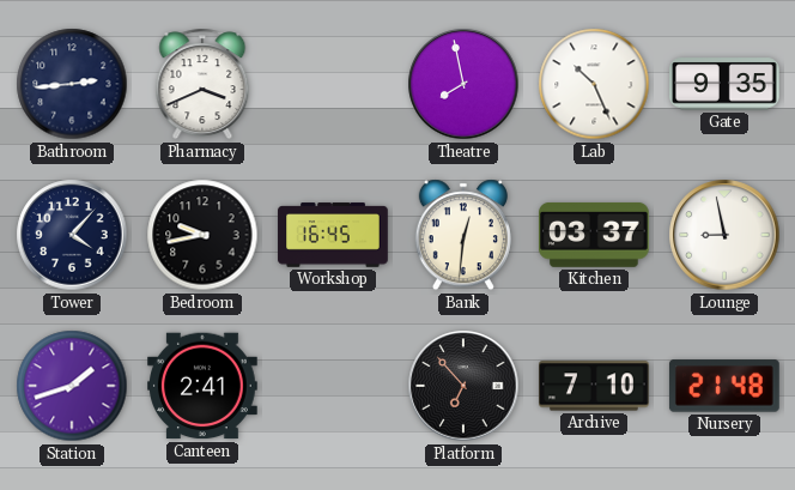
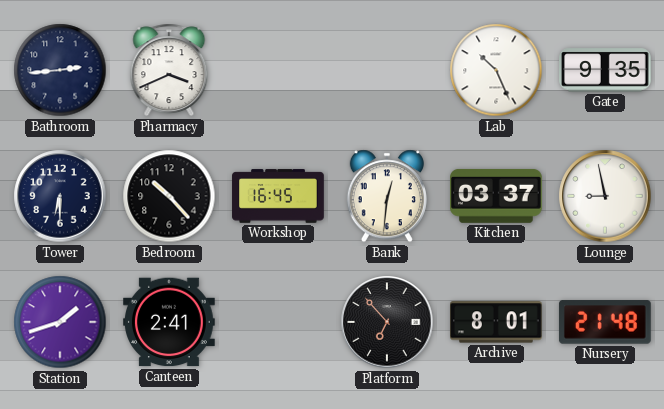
Theatre: 7:58 -> none (463, 84)
Tower: 4:07 -> 6:30 (60, 196)
Bedroom: 9:43 -> 10:23 (169, 196)
Archive: 7:10 -> 8:01 (497, 322)
